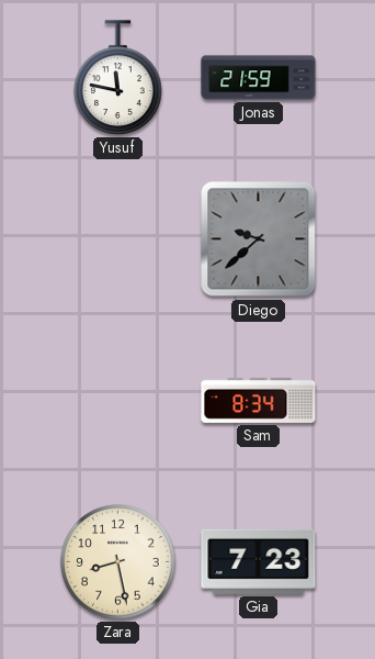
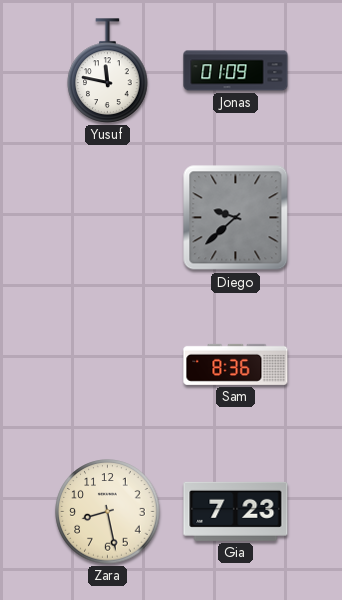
Jonas: 21:59 -> 01:09 (236, 71)
Sam: 8:34 -> 8:36 (236, 364)
